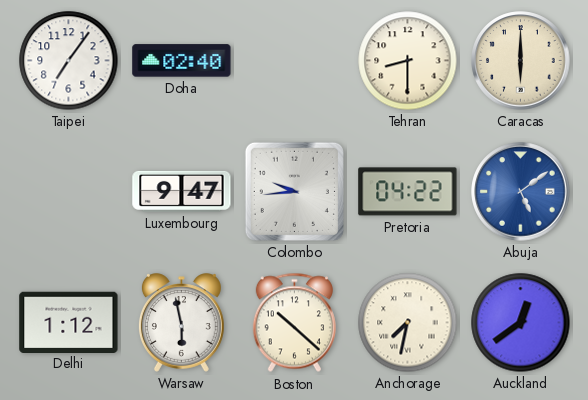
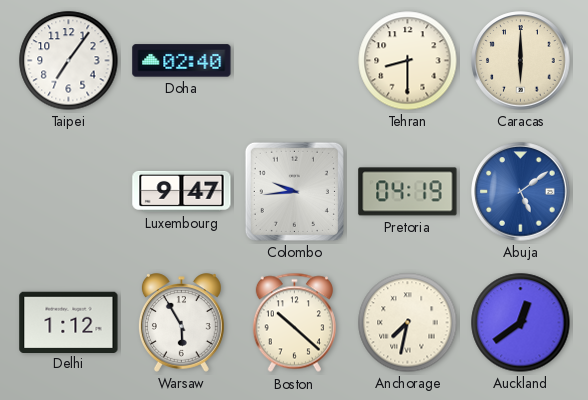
Pretoria: 04:22 -> 04:19 (408, 192)
Warsaw: 5:58 -> 5:55 (181, 323)
